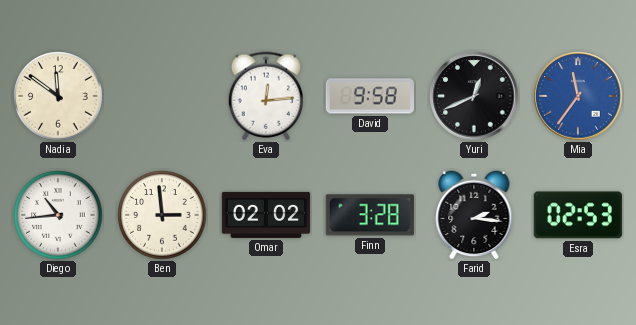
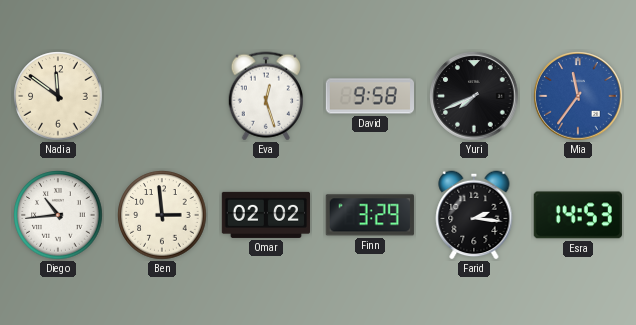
Eva: 12:14 -> 12:27 (265, 96)
Yuri: 12:41 -> 7:41 (474, 96)
Finn: 3:28 -> 3:29 (370, 215)
Esra: 02:53 -> 14:53 (578, 215)
